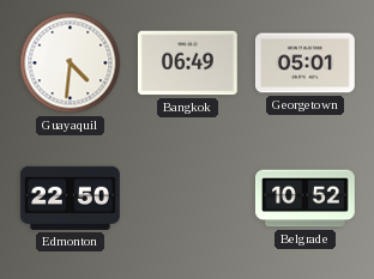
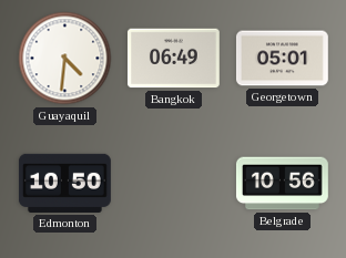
Edmonton: 22:50 -> 10:50 (64, 183)
Belgrade: 10:52 -> 10:56 (282, 184)
